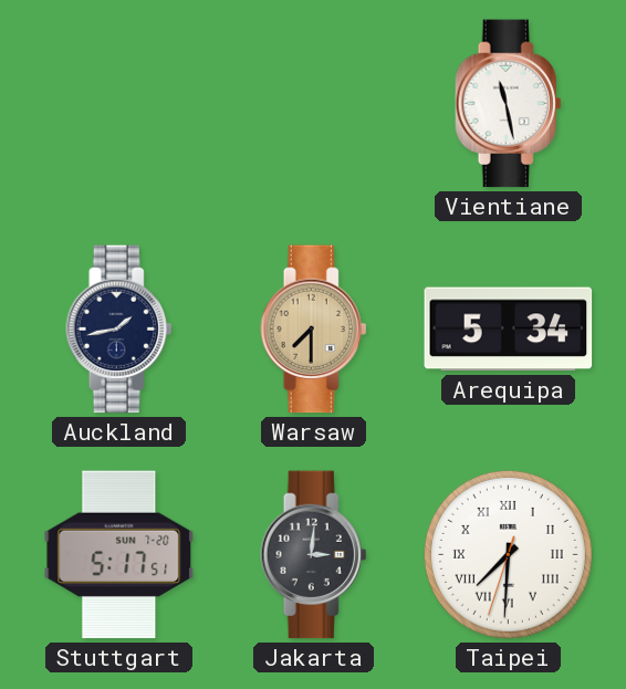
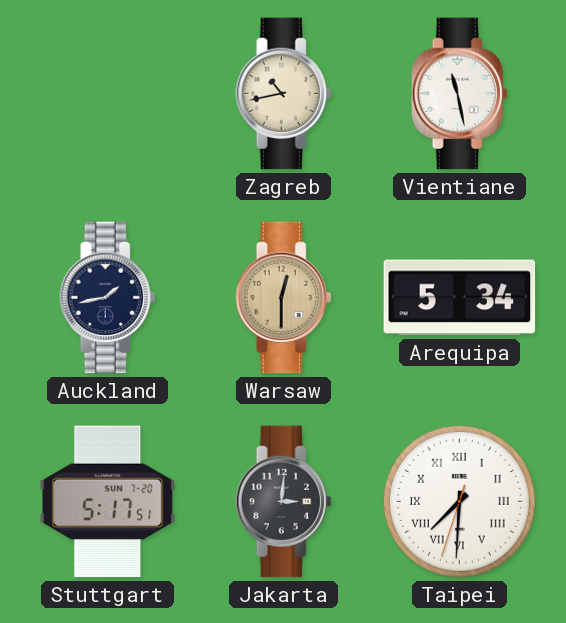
Zagreb: none -> 10:43 (284, 94)
Warsaw: 7:30 -> 12:30 (284, 298)
